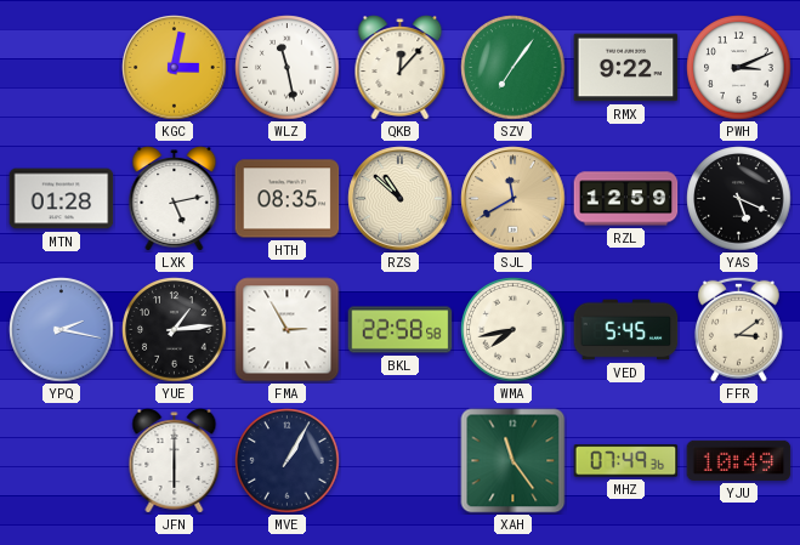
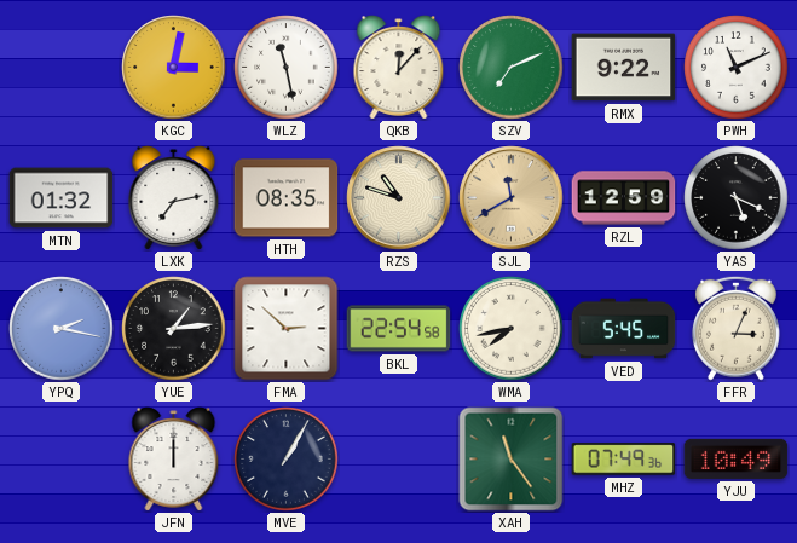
SZV: 7:06 -> 7:11 (512, 68)
PWH: 3:11 -> 11:11 (737, 68)
MTN: 01:28 -> 01:32 (62, 198)
LXK: 5:13 -> 7:13 (174, 198)
RZS: 10:52 -> 10:48 (399, 198)
FMA: 2:55 -> 2:52 (287, 329)
BKL: 22:58 -> 22:54 (399, 329)
FFR: 3:09 -> 3:04 (735, 328)
JFN: 6:00 -> 12:00 (174, 460)
